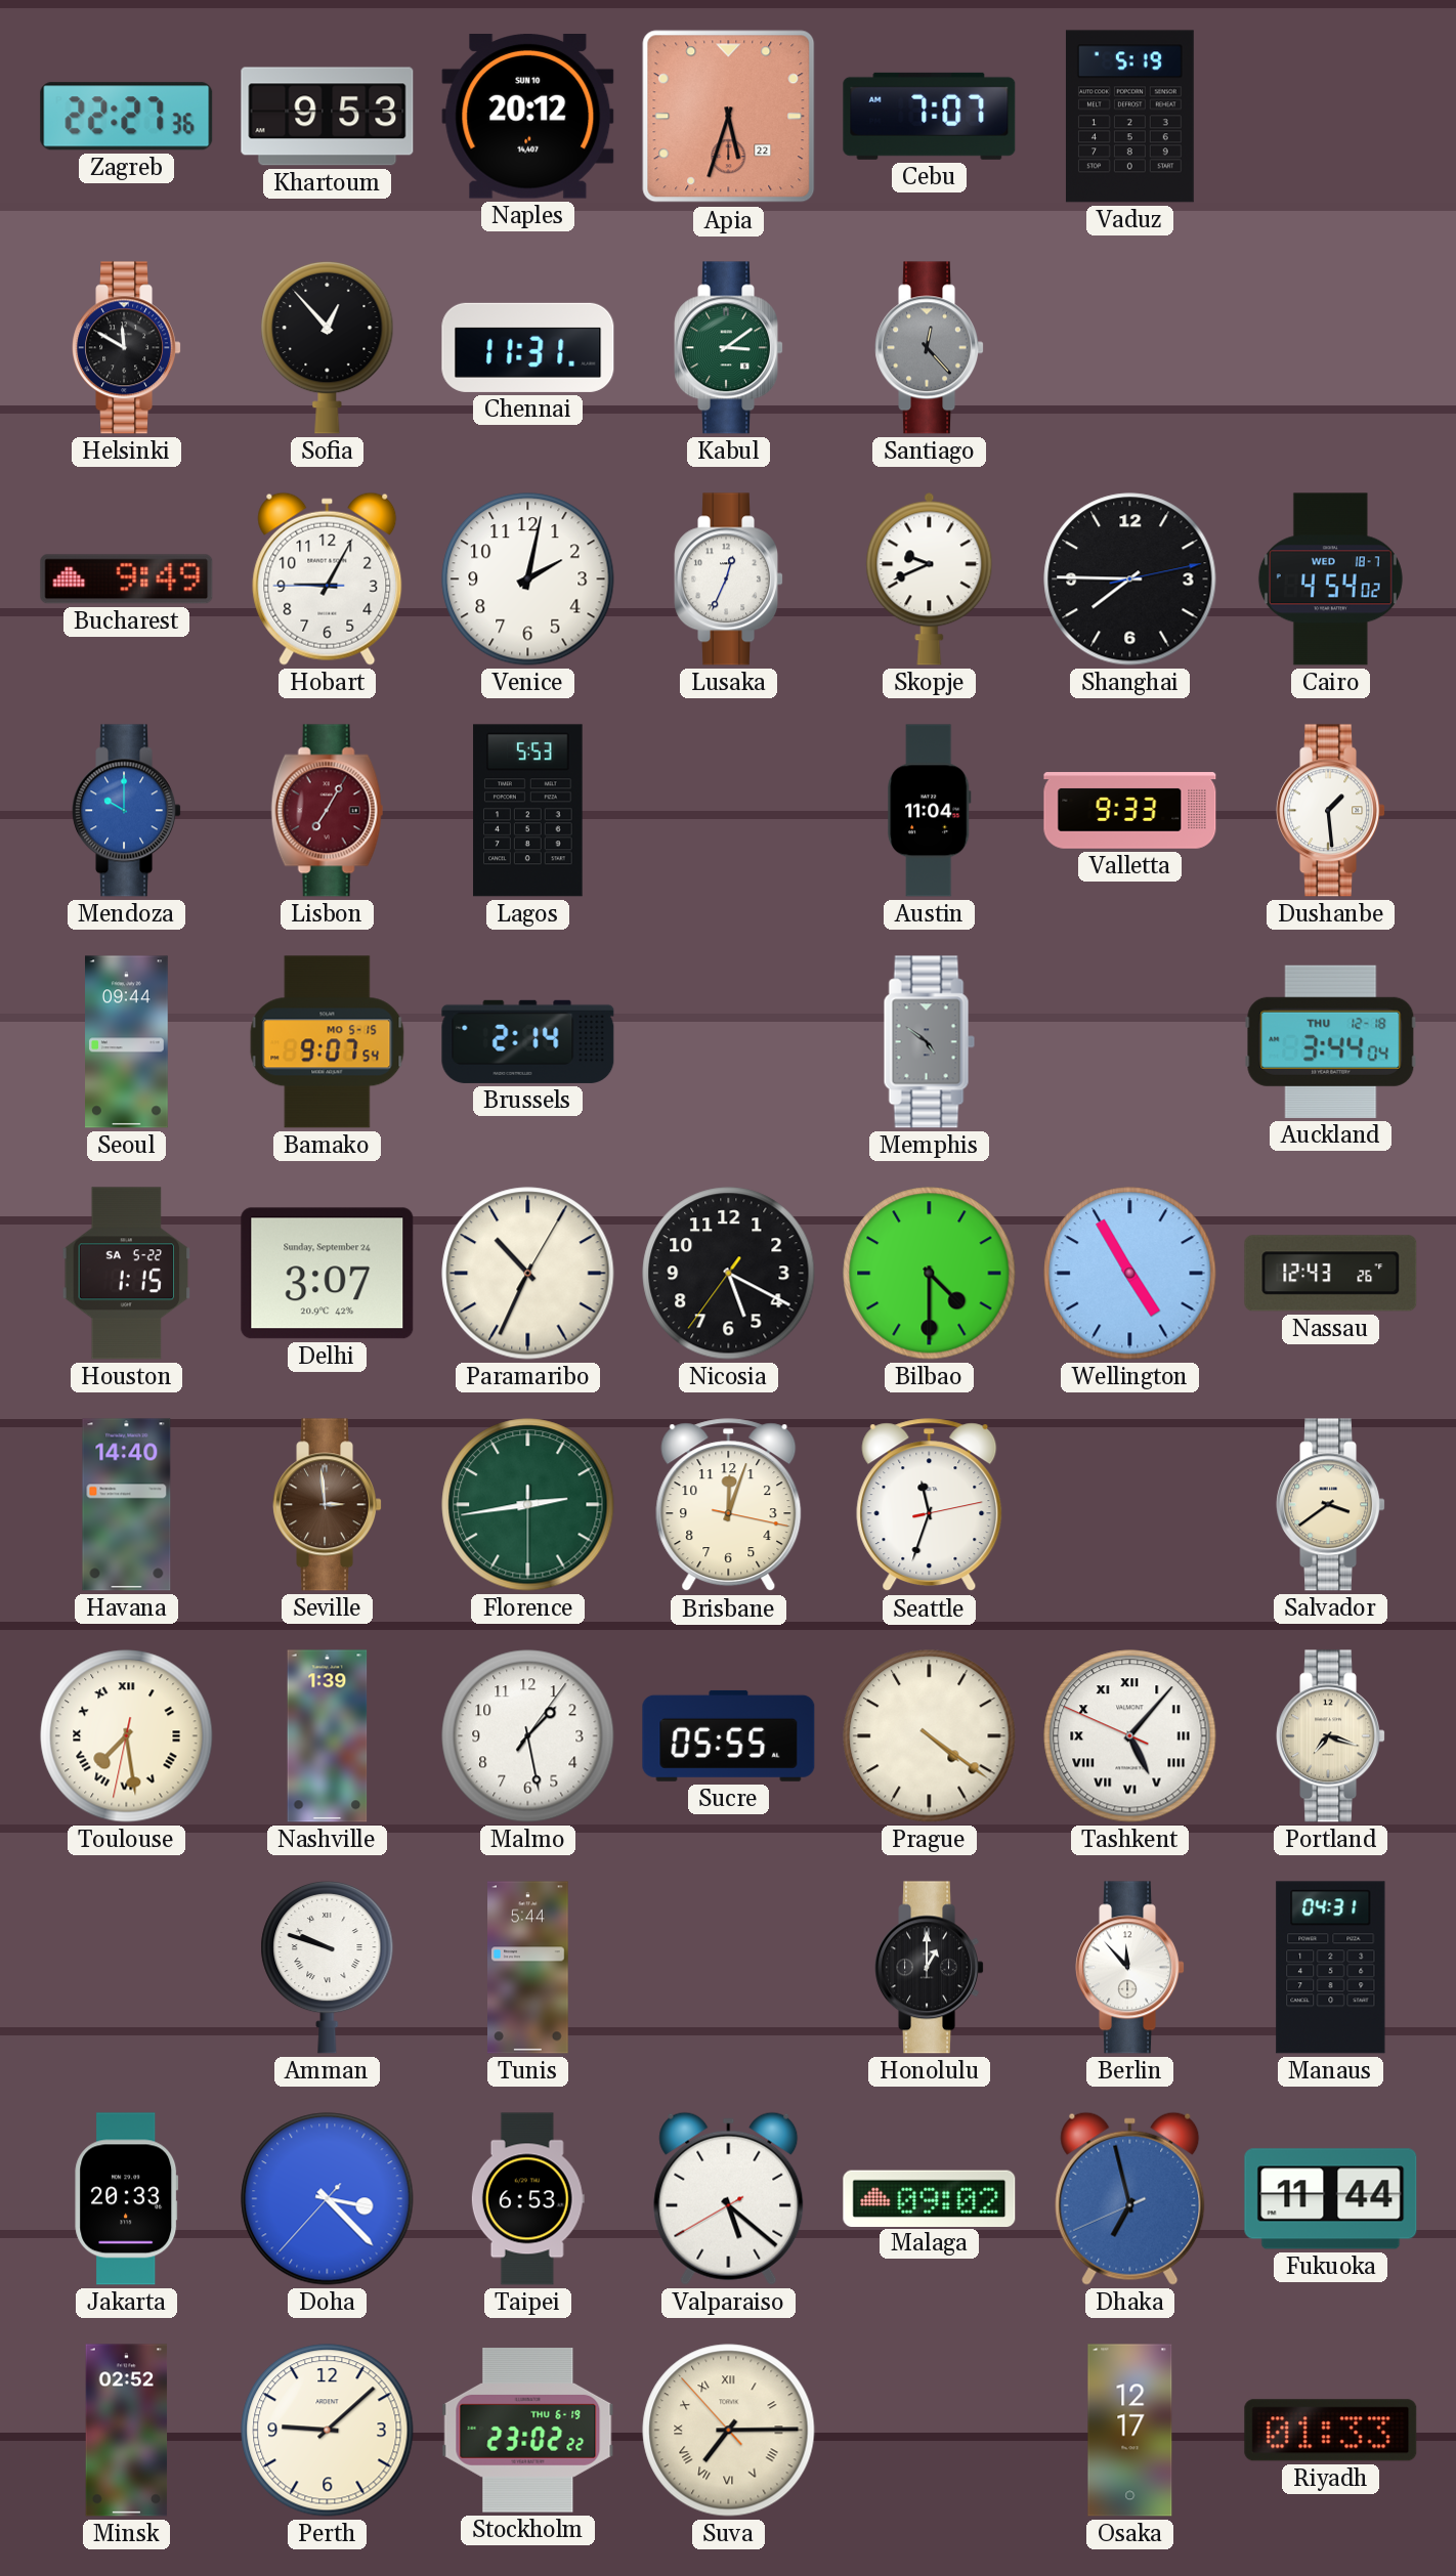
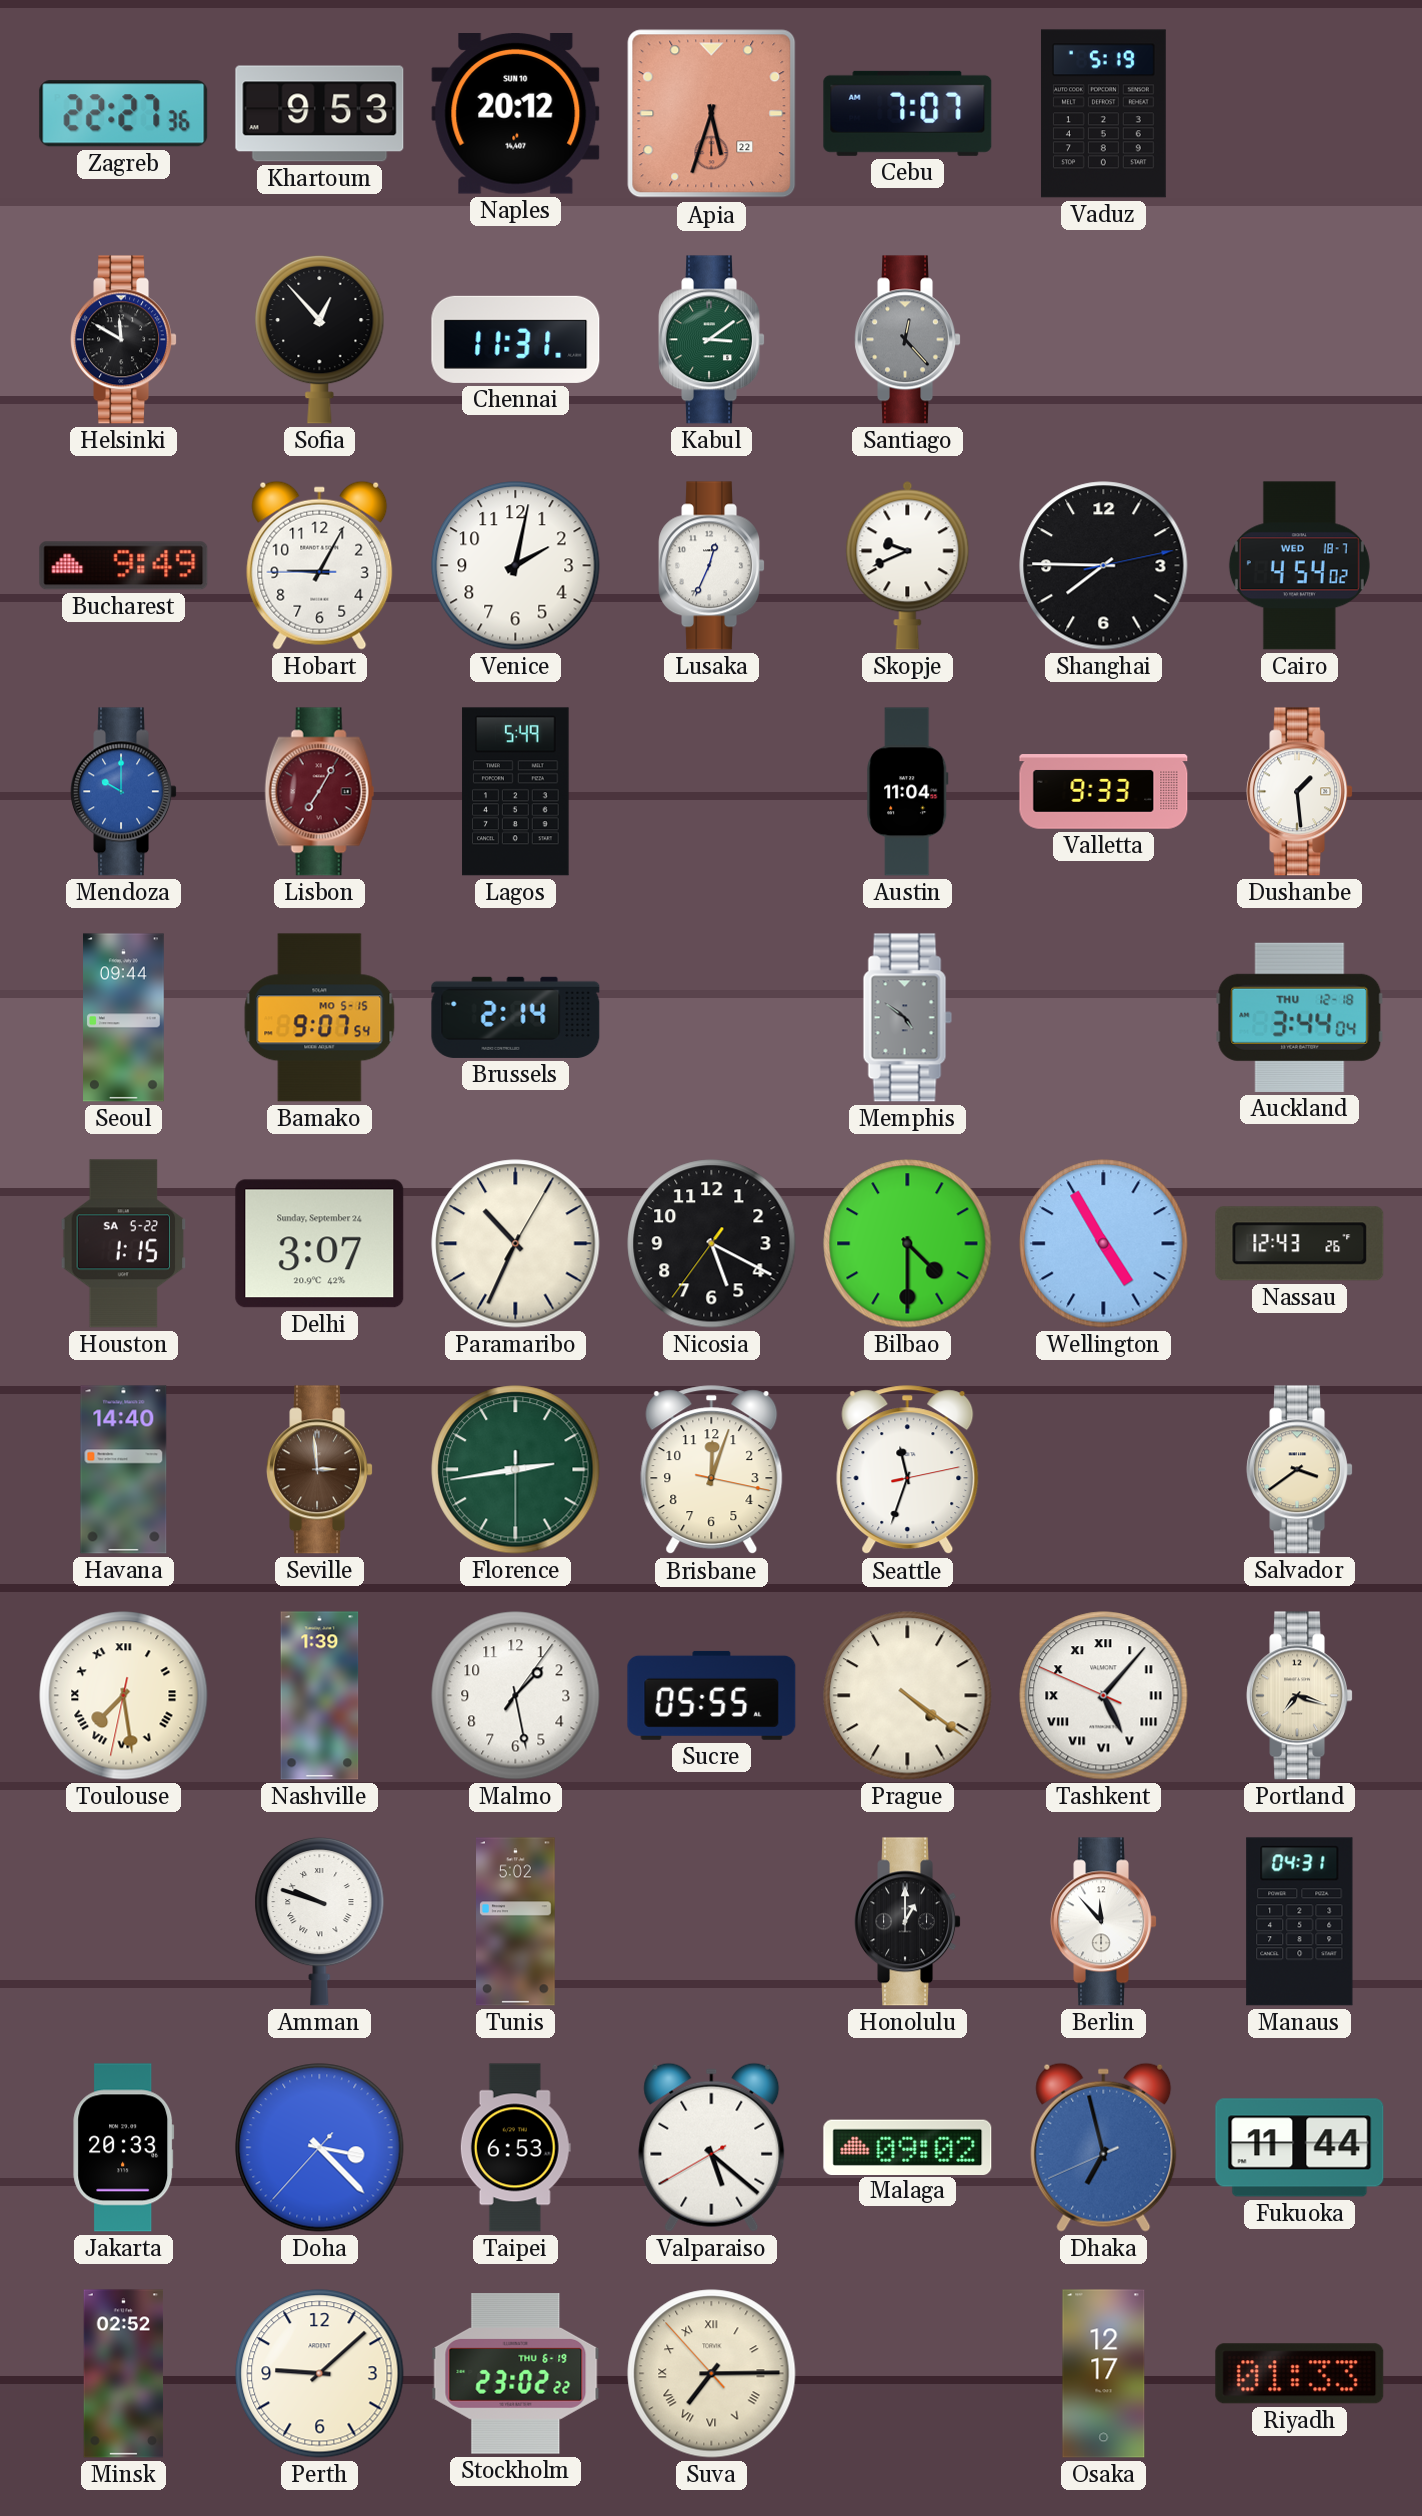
Lagos: 5:53 -> 5:49 (516, 792)
Tunis: 5:44 -> 5:02 (516, 1922)
